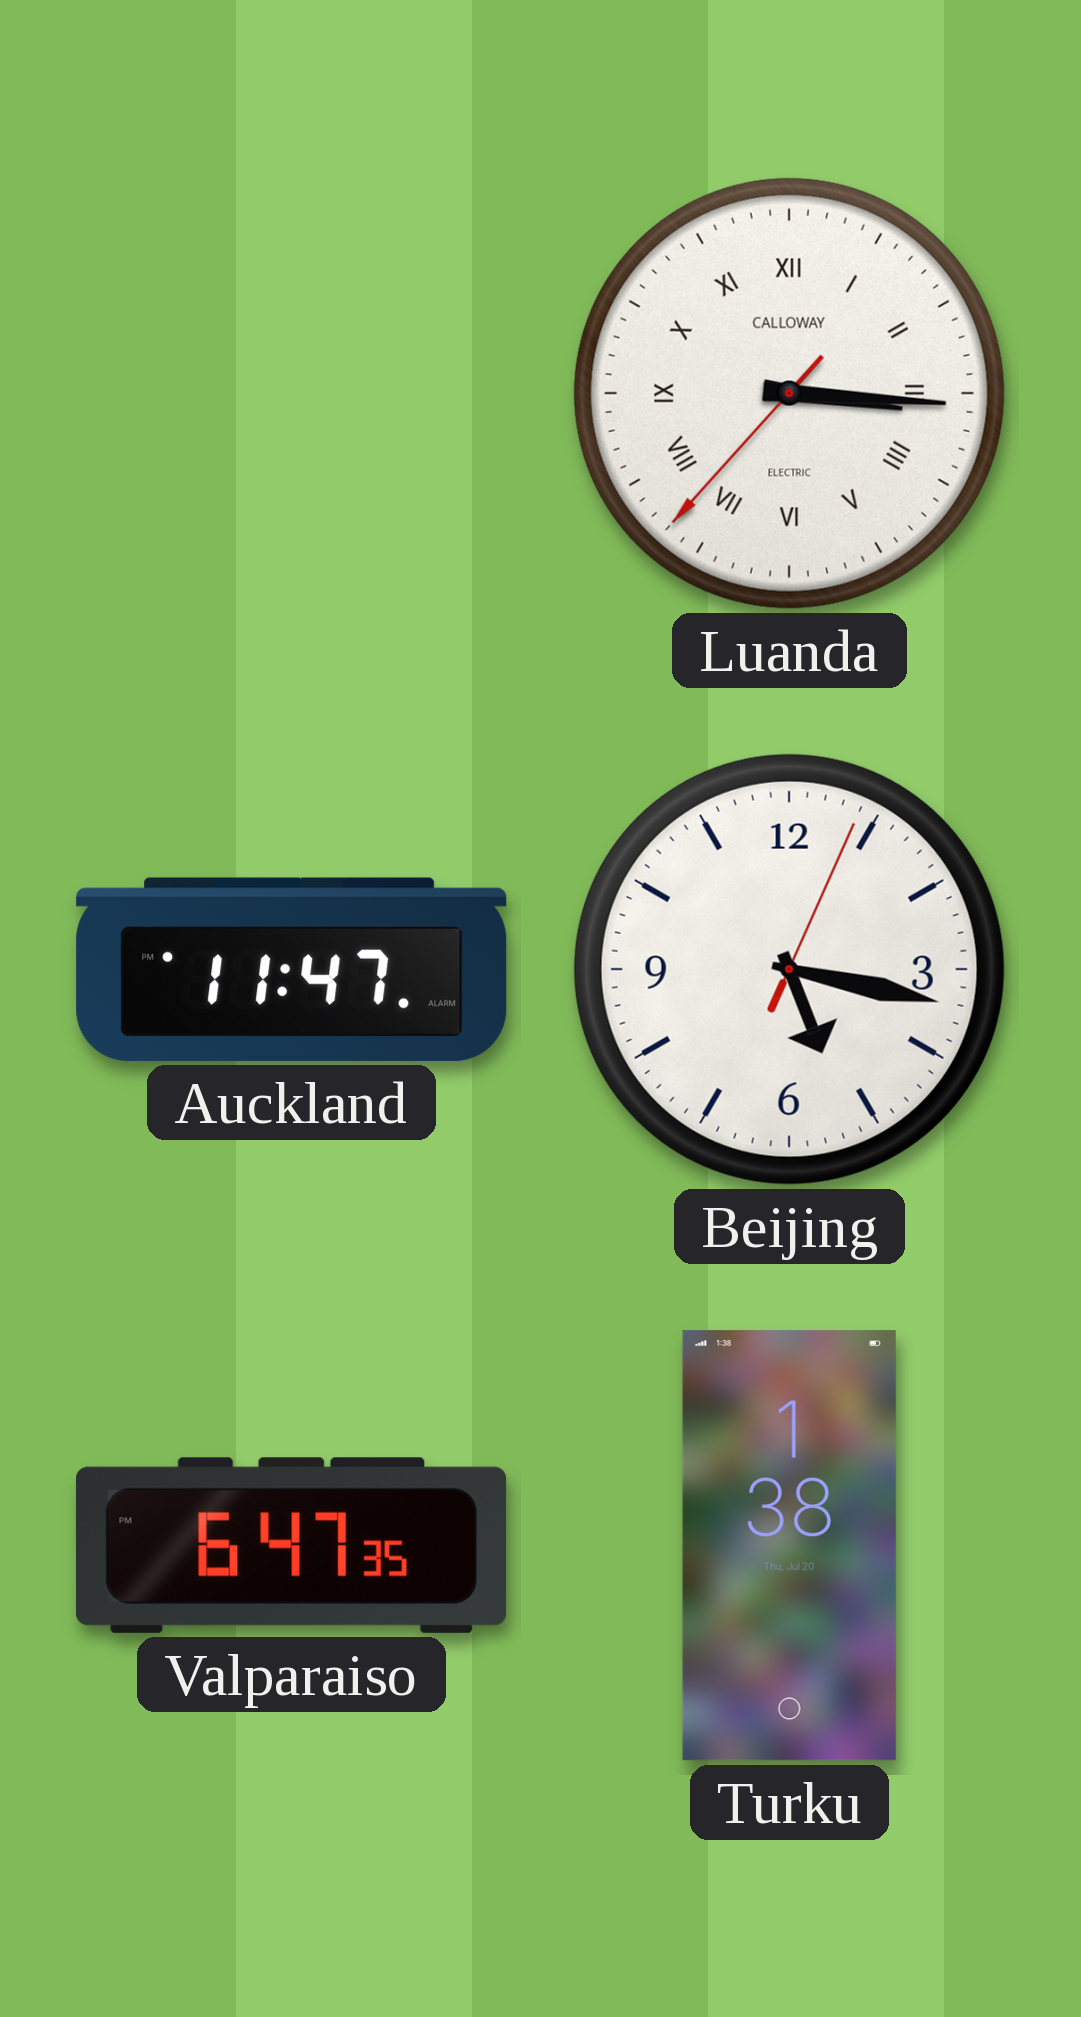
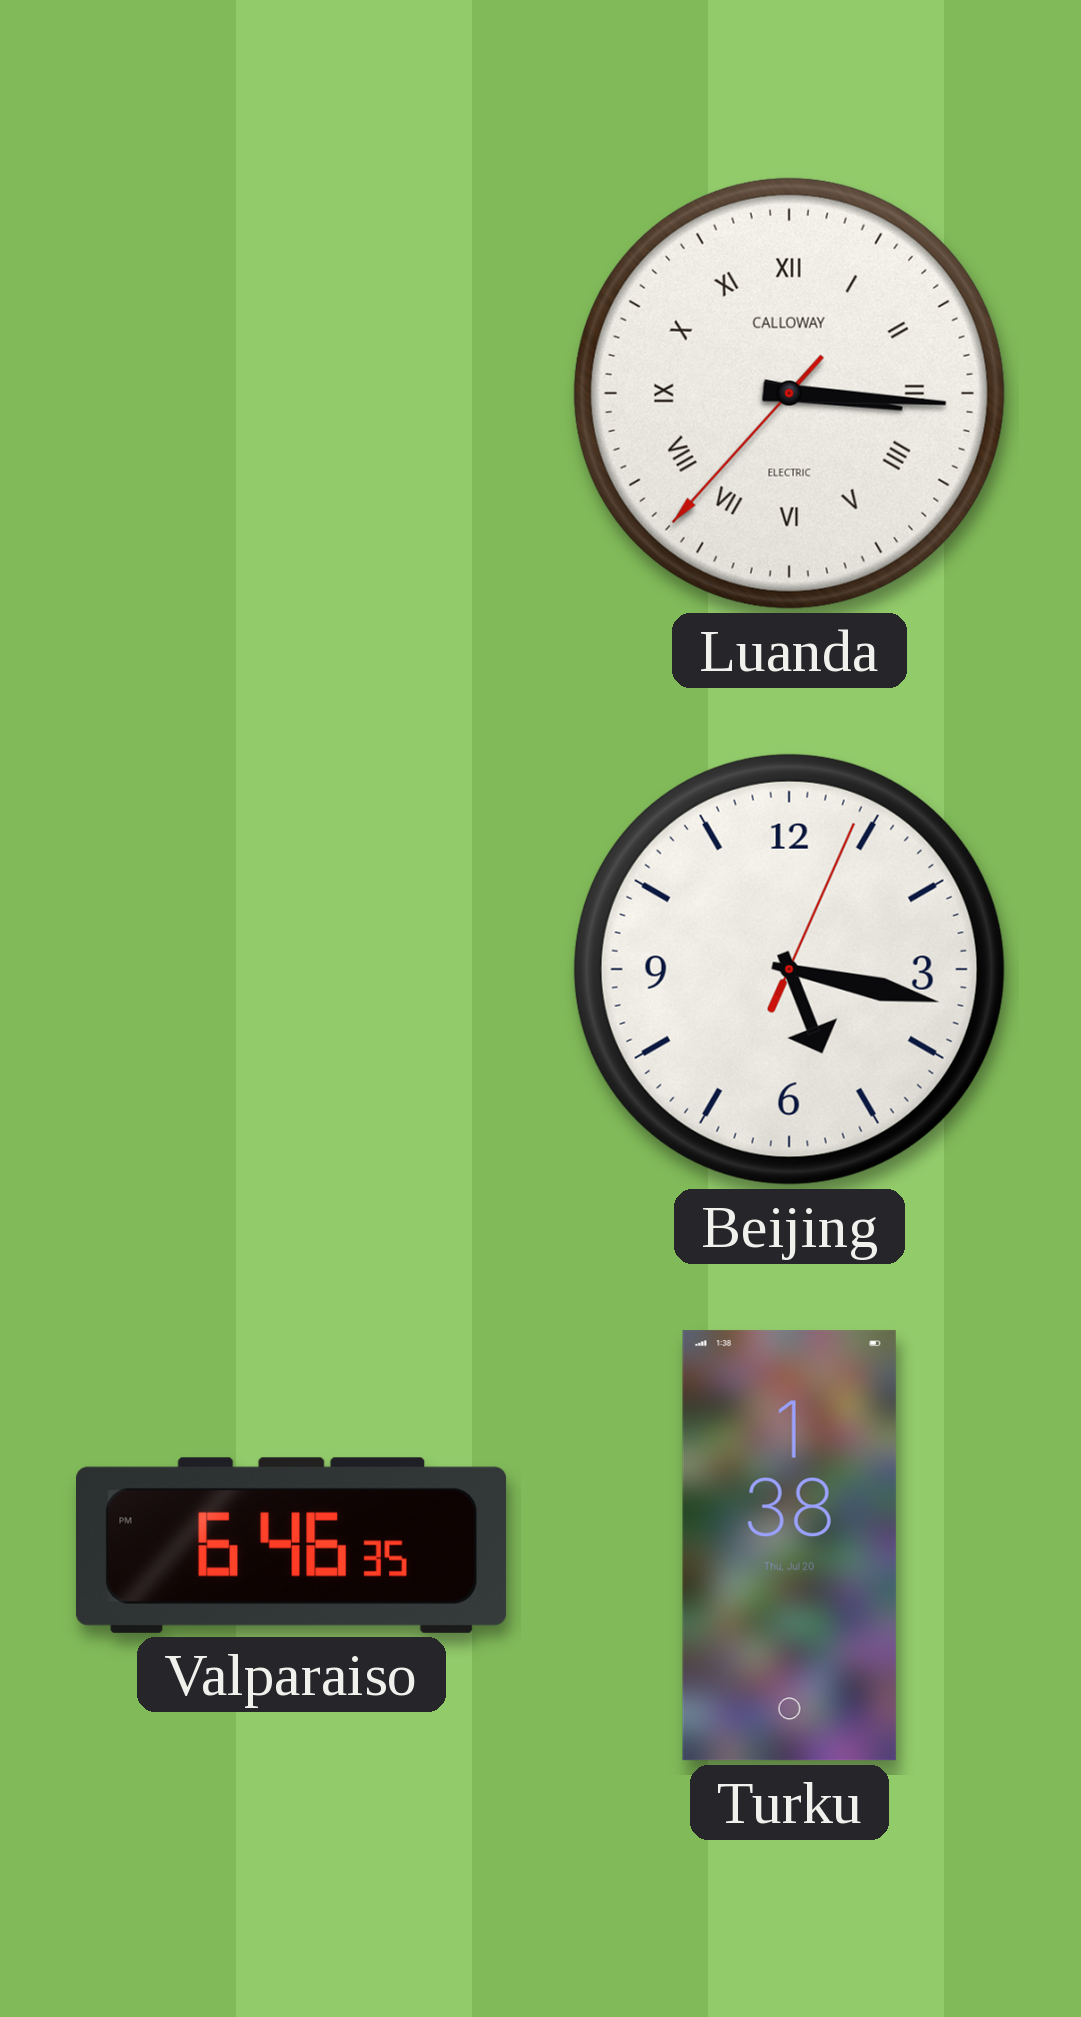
Auckland: 11:47 -> none (292, 969)
Valparaiso: 6:47 -> 6:46 (292, 1545)
